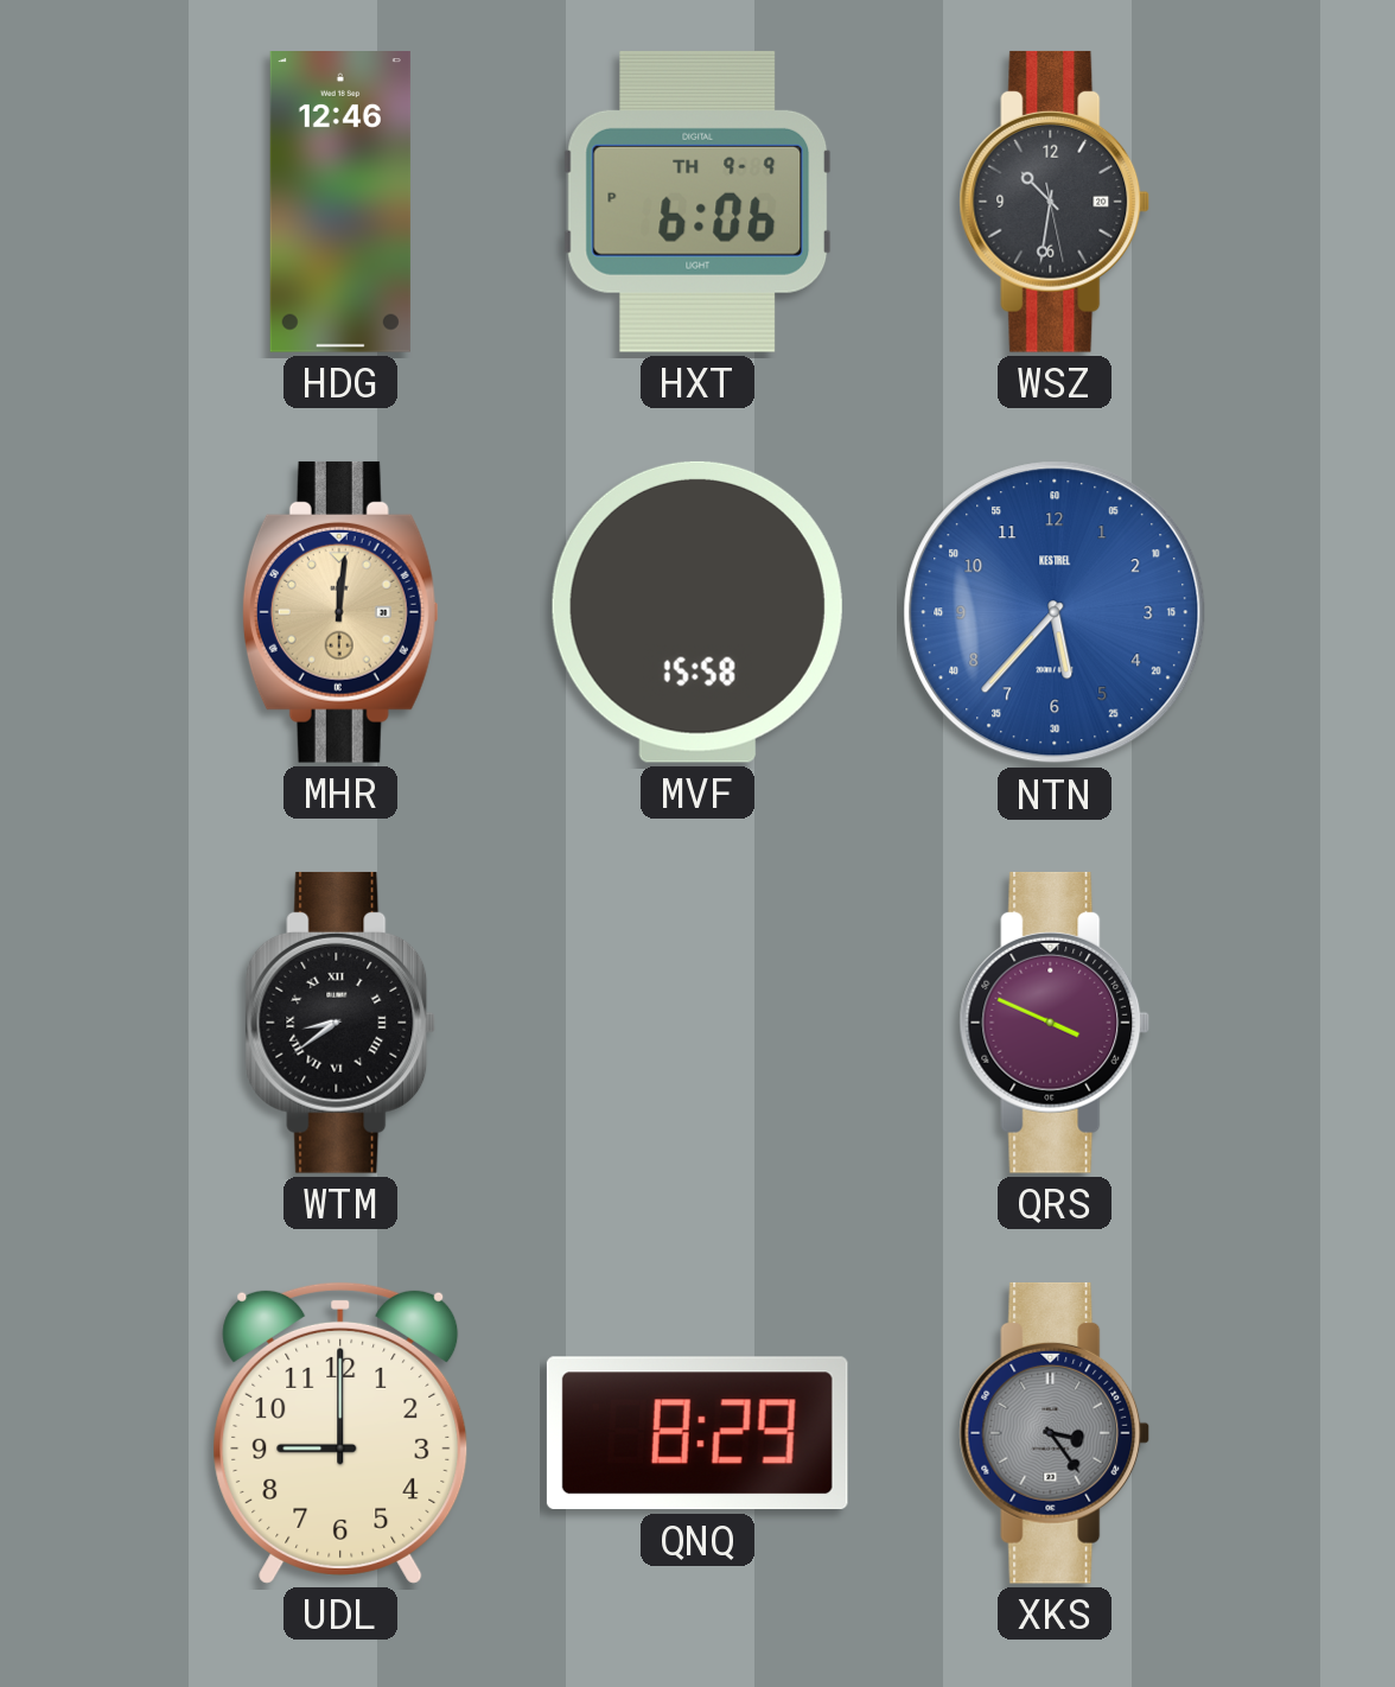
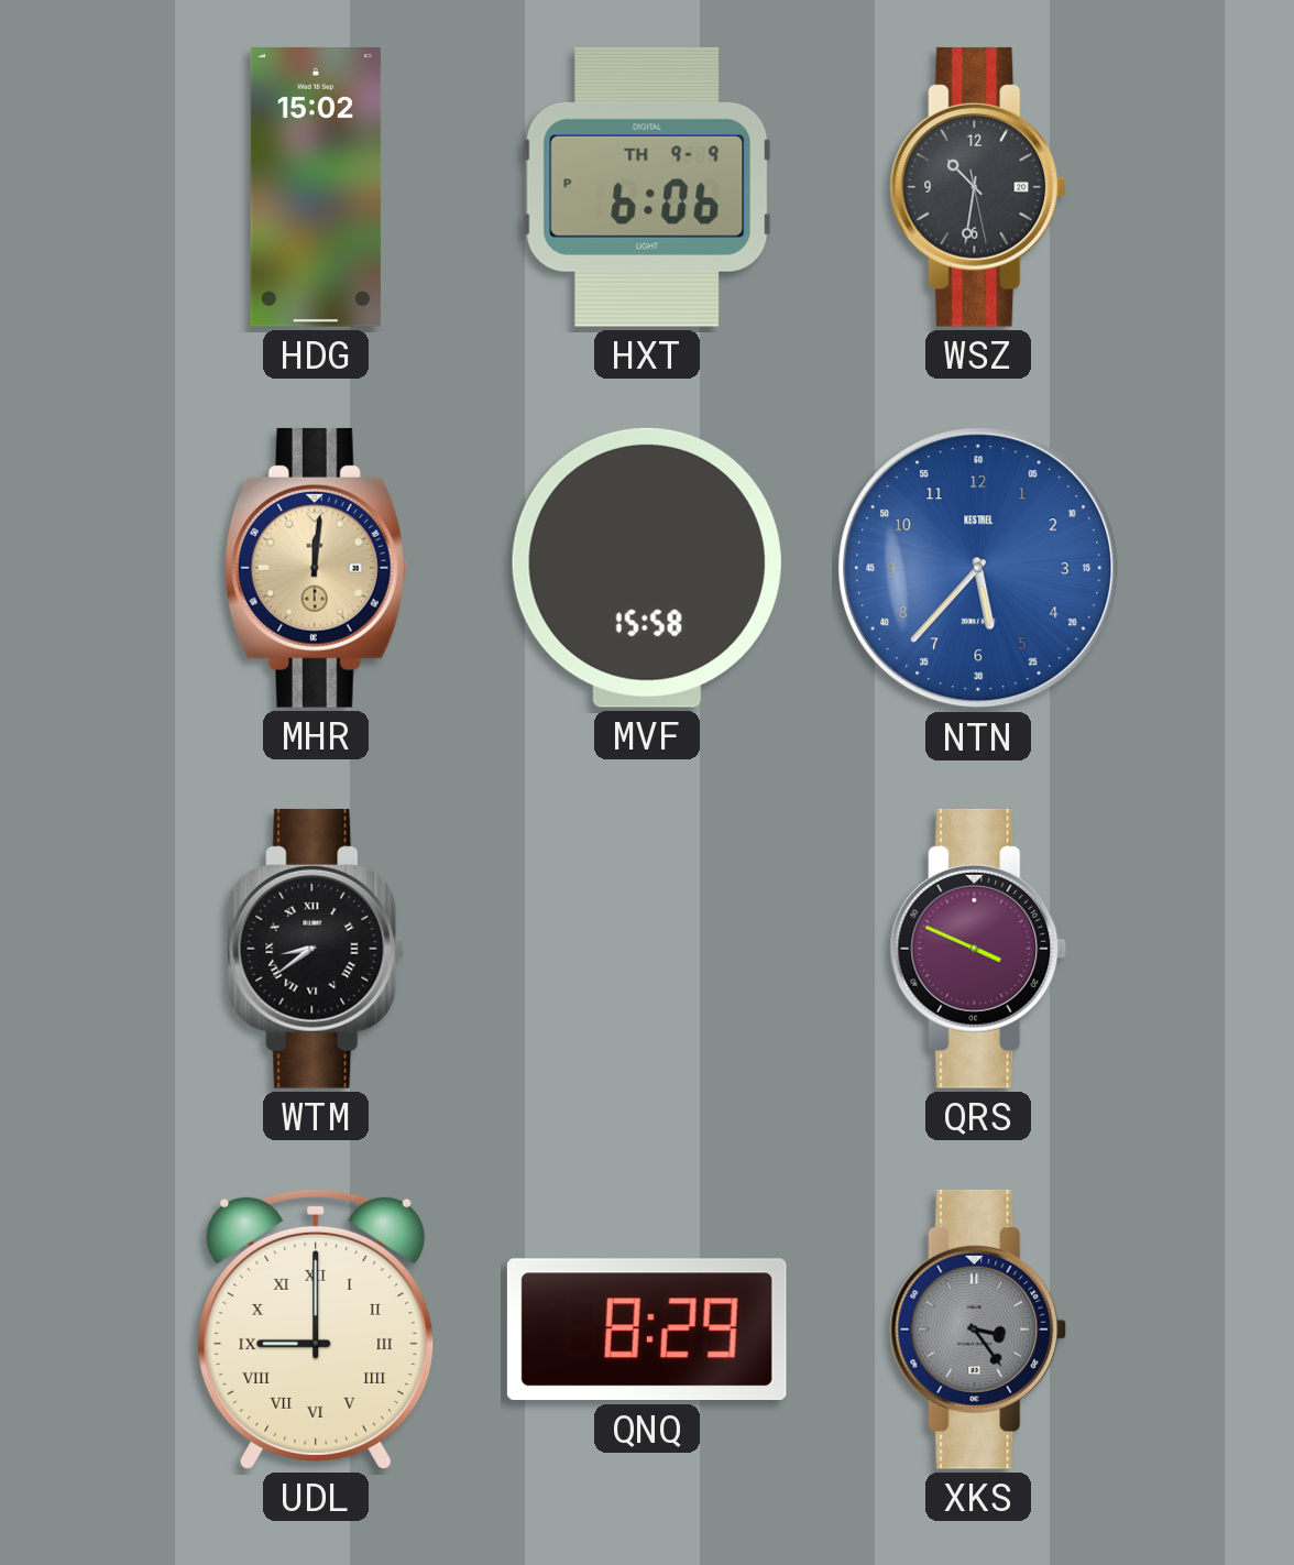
HDG: 12:46 -> 15:02 (316, 188)
UDL numerals: Arabic -> Roman (316, 1329)
